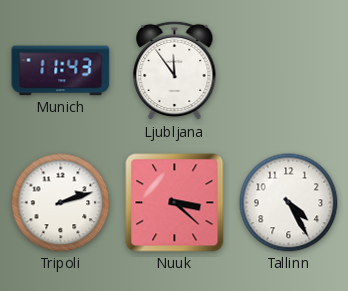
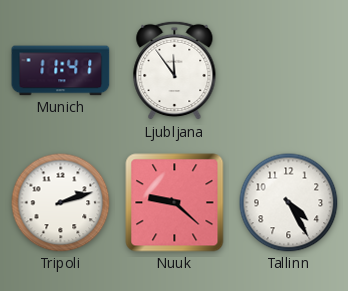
Munich: 11:43 -> 11:41 (61, 71)
Nuuk: 3:22 -> 9:22 (175, 203)
